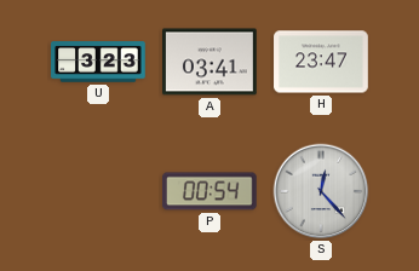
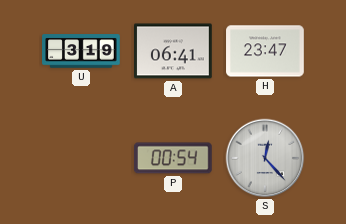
U: 3:23 -> 3:19 (81, 51)
A: 03:41 -> 06:41 (173, 51)
